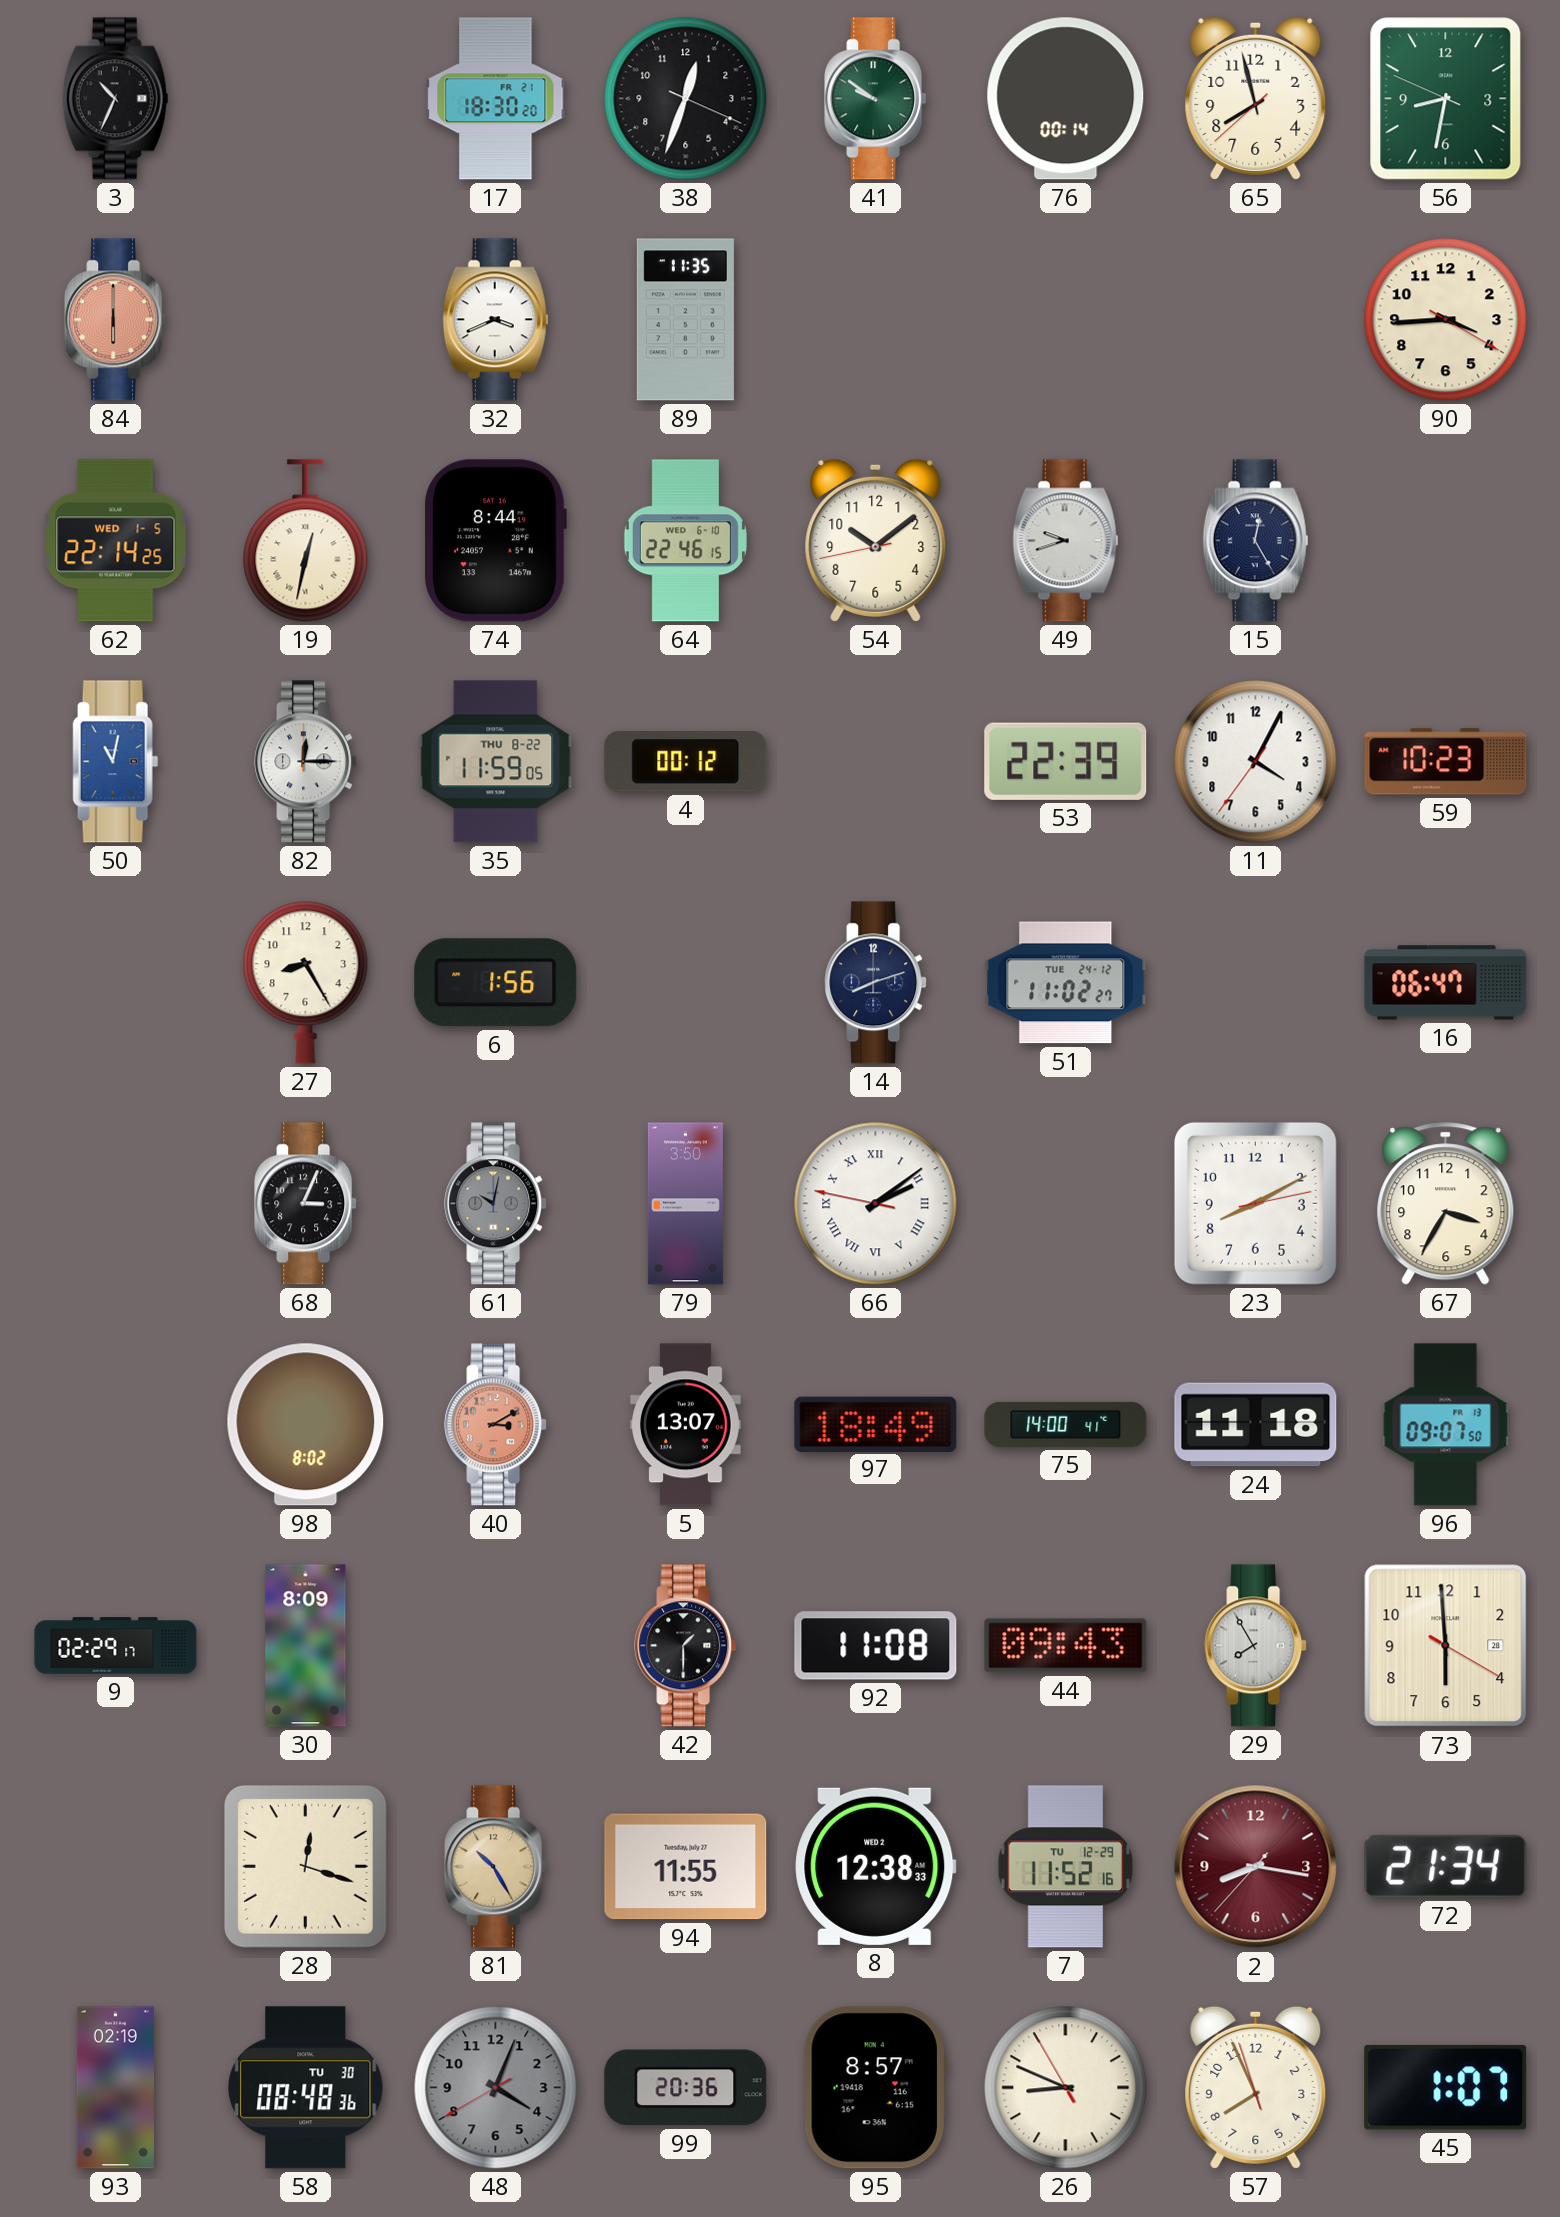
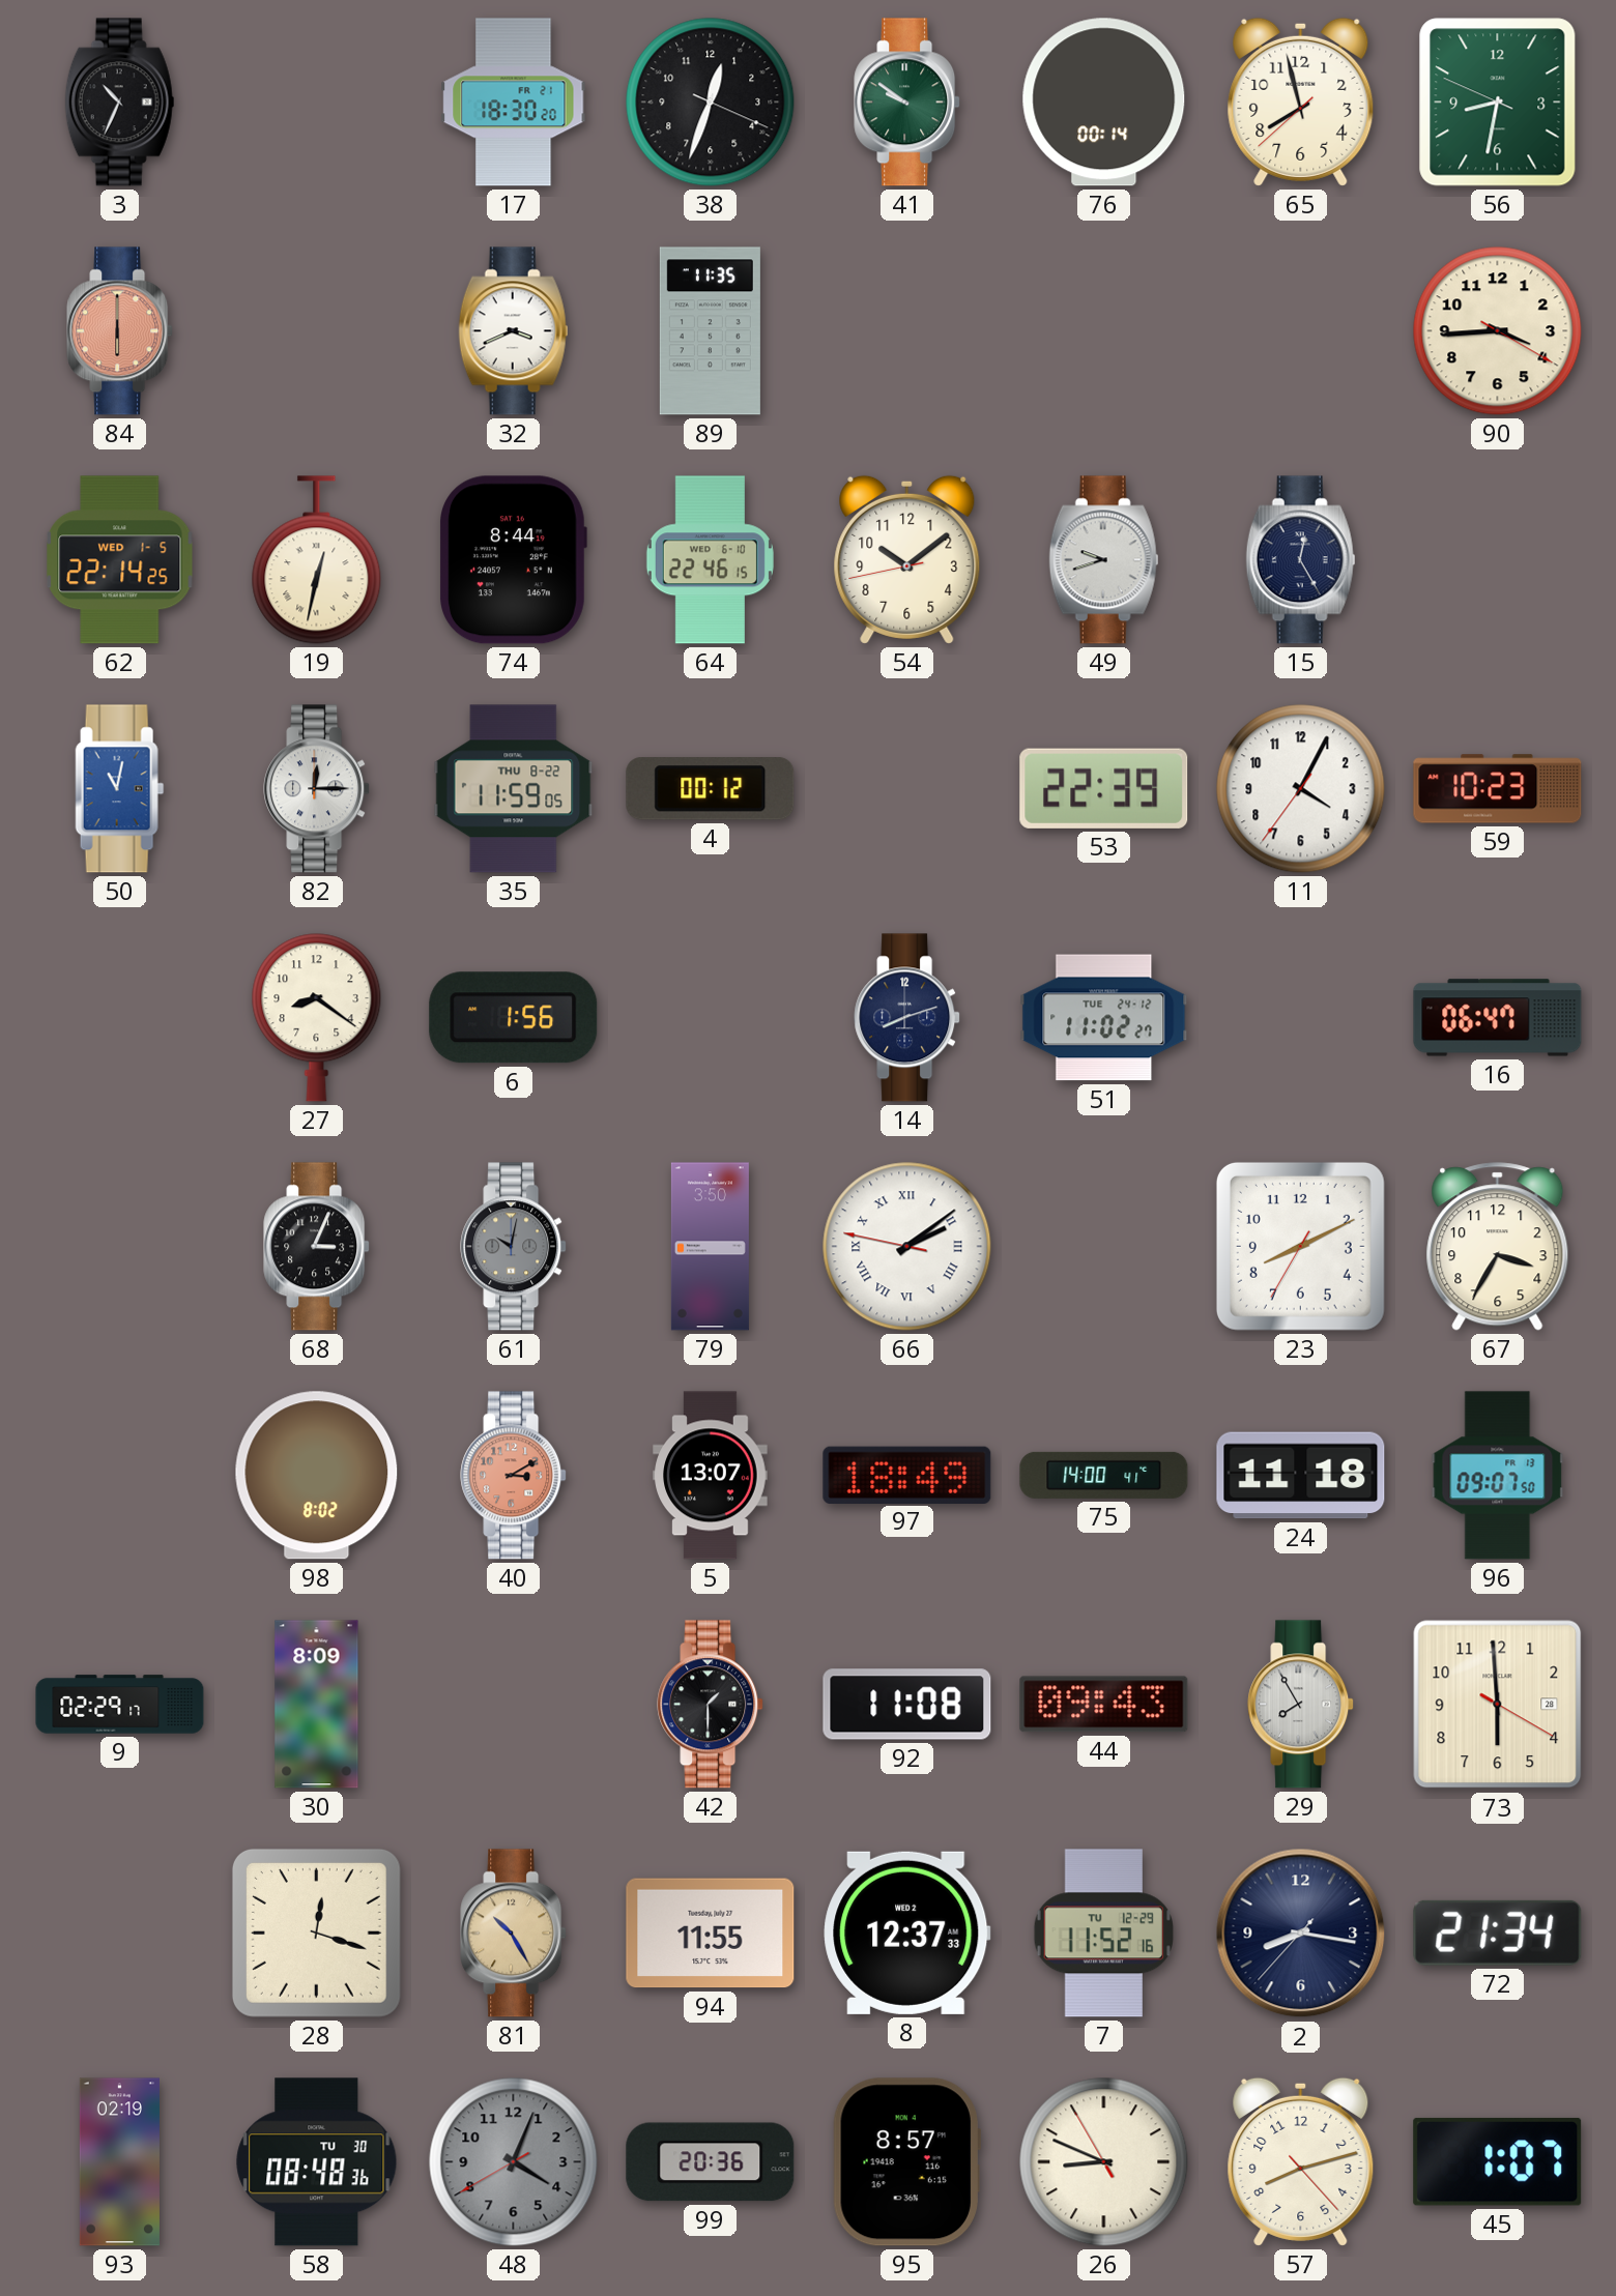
27: 8:25 -> 8:21 (317, 1018)
23: 8:10:13 -> 8:10:35 (1300, 1246)
8: 12:38 -> 12:37 (907, 1932)
2 dial: burgundy -> navy (1301, 1934)
57: 7:55 -> 8:12 (1301, 2161)
